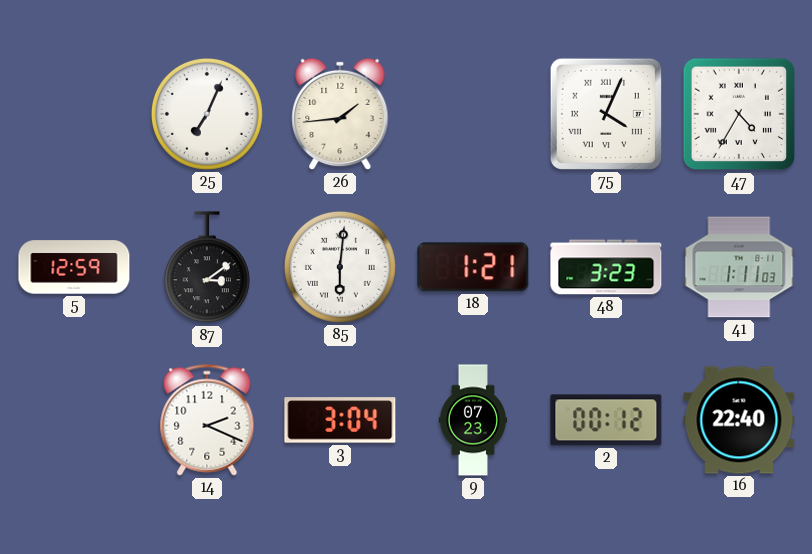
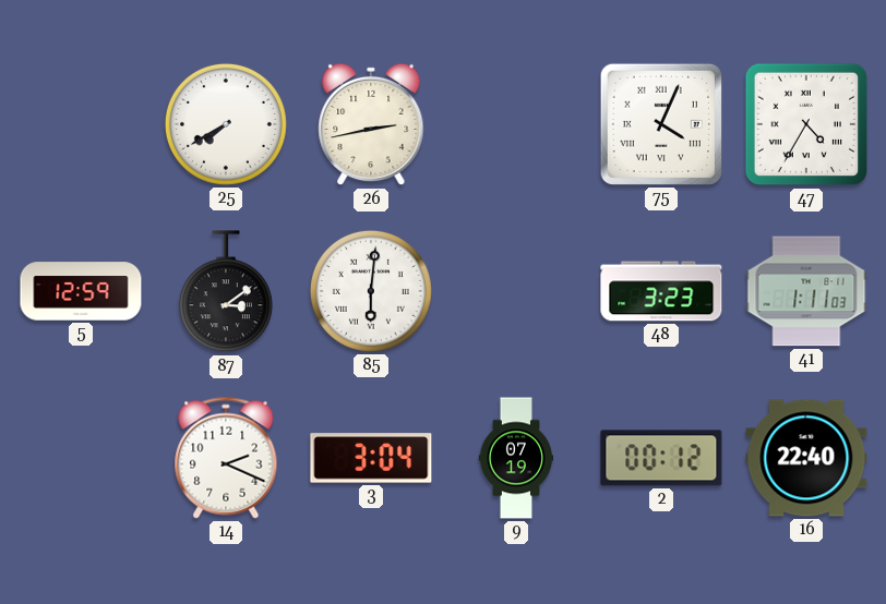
25: 7:04 -> 7:40 (226, 124)
26: 1:44 -> 2:43 (371, 124)
18: 1:21 -> none (473, 267)
9: 07:23 -> 07:19 (516, 458)
